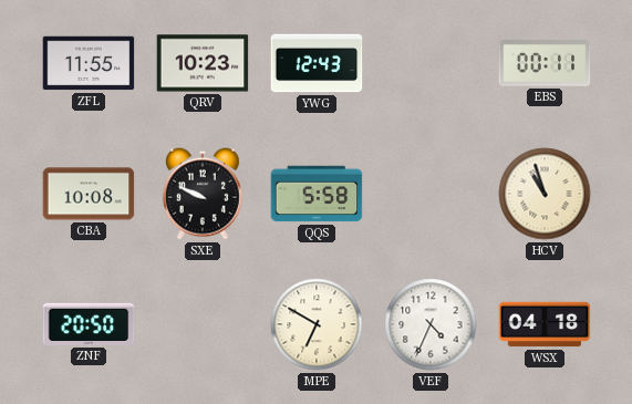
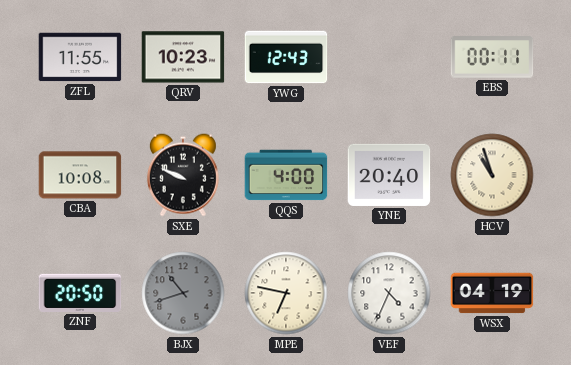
QQS: 5:58 -> 4:00 (286, 175)
YNE: none -> 20:40 (389, 175)
BJX: none -> 10:42 (183, 293)
MPE: 6:50 -> 6:47 (286, 293)
WSX: 04:18 -> 04:19 (492, 293)
